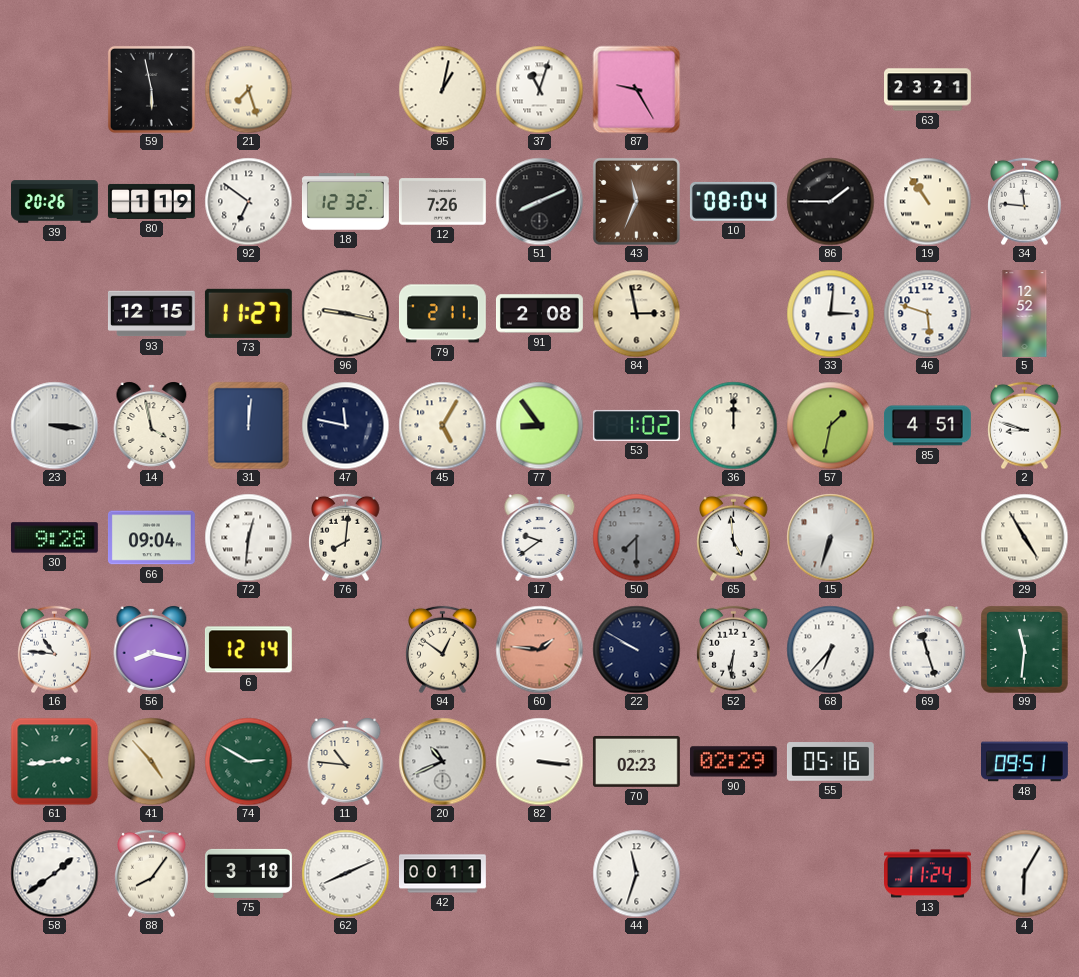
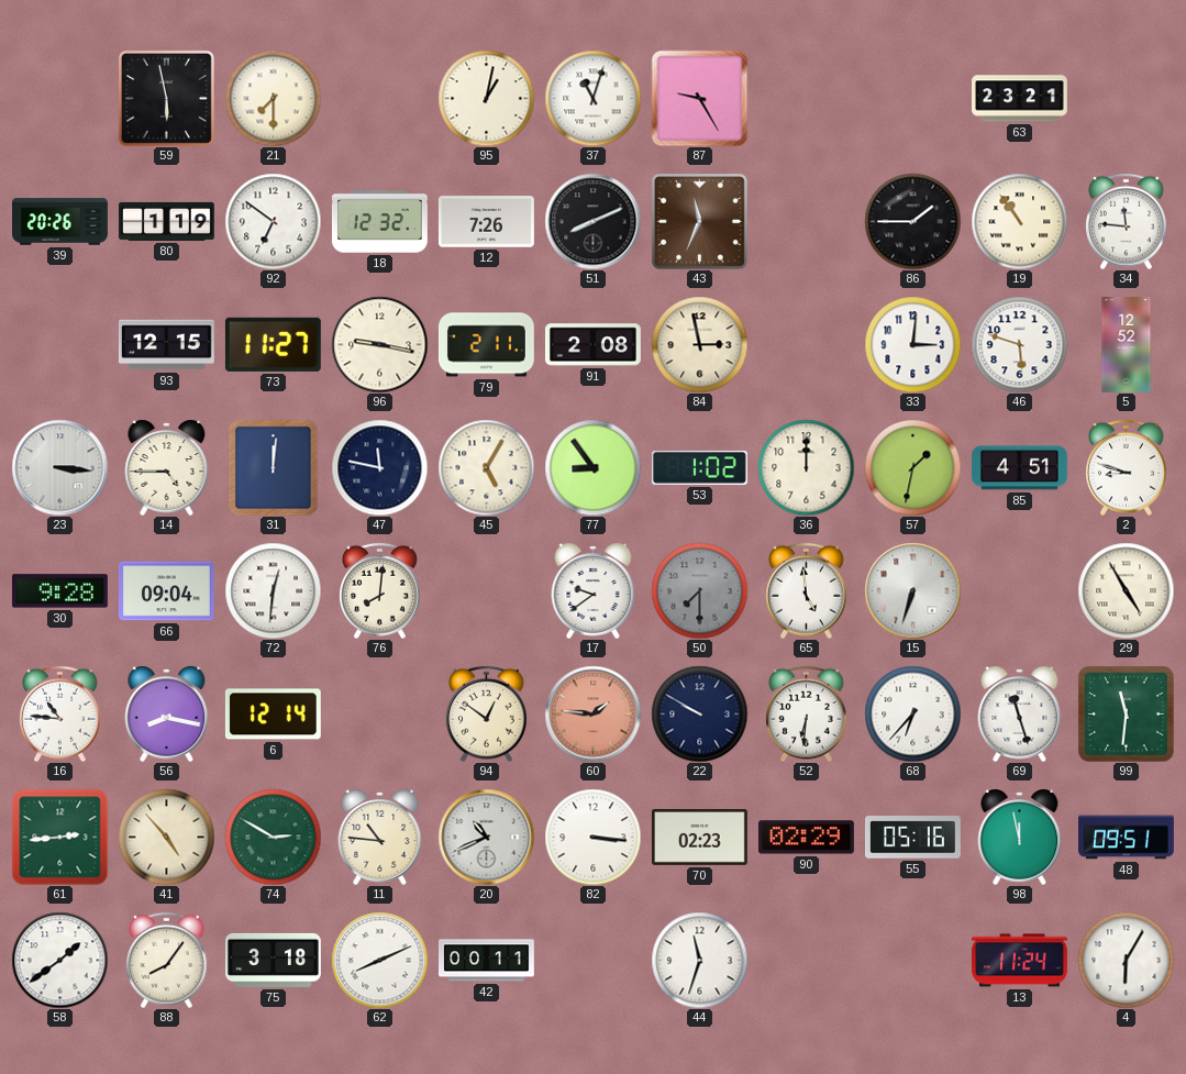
21: 7:27 -> 7:30 (273, 98)
10: 08:04 -> none (733, 201)
14: 3:58 -> 4:45 (167, 467)
98: none -> 11:58 (1020, 837)
